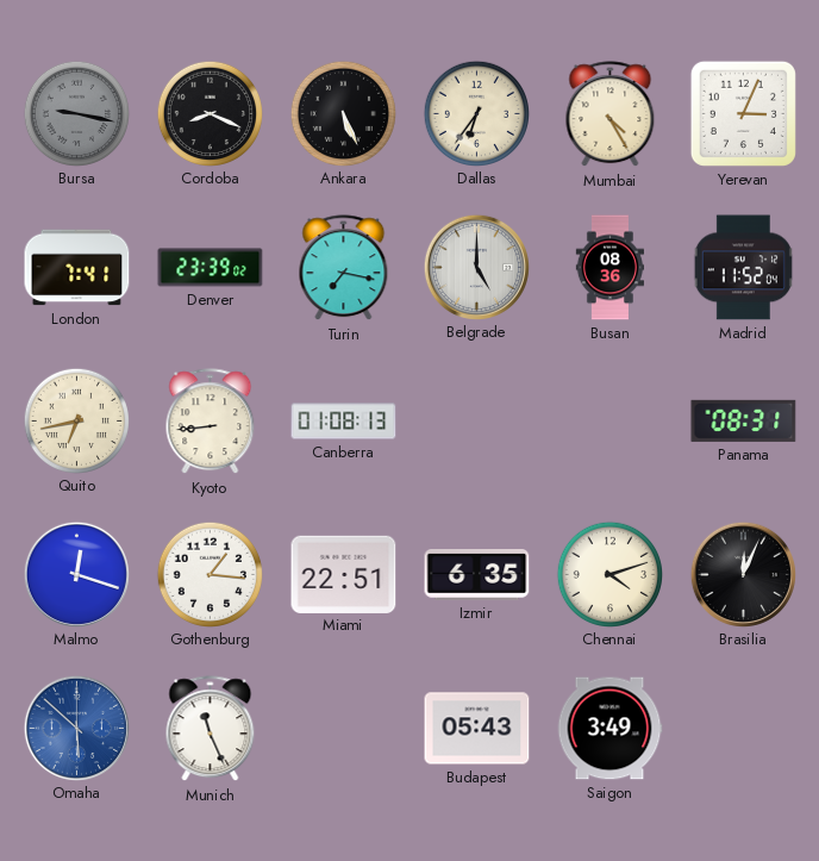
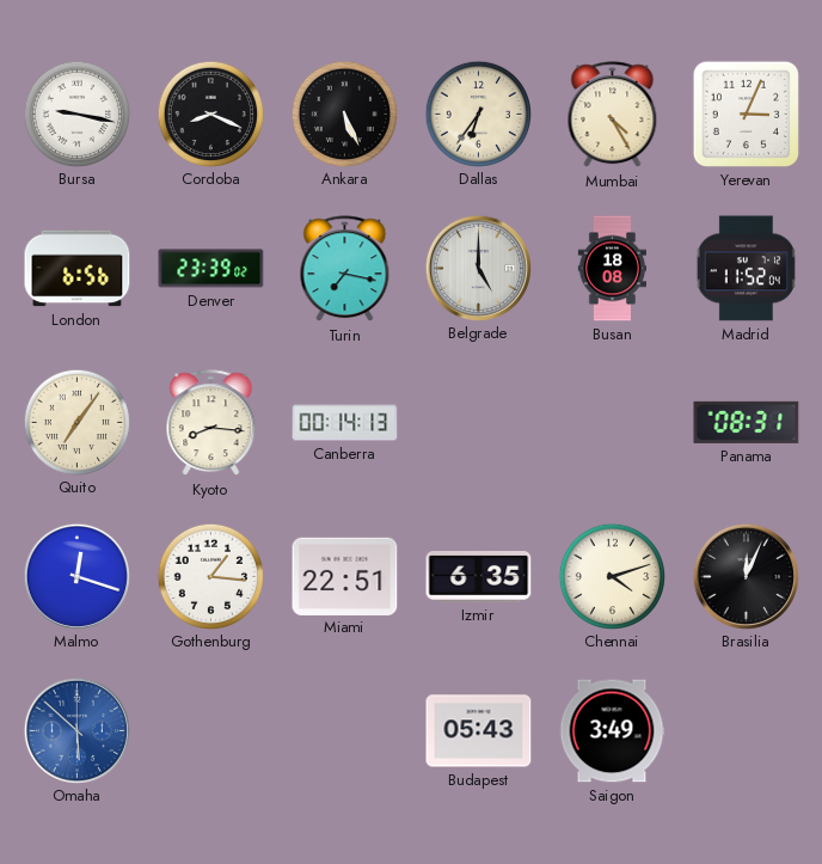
Bursa dial: grey -> white (76, 114)
London: 7:41 -> 6:56 (78, 269)
Busan: 08:36 -> 18:08 (612, 269)
Quito: 6:43 -> 7:06 (76, 422)
Kyoto: 8:44 -> 8:16 (211, 423)
Canberra: 01:08 -> 00:14 (345, 423)
Munich: 11:26 -> none (211, 729)
